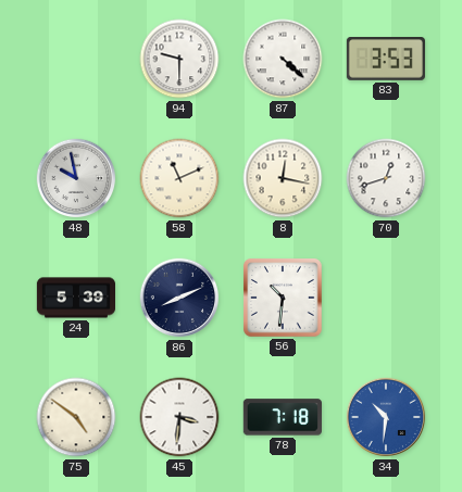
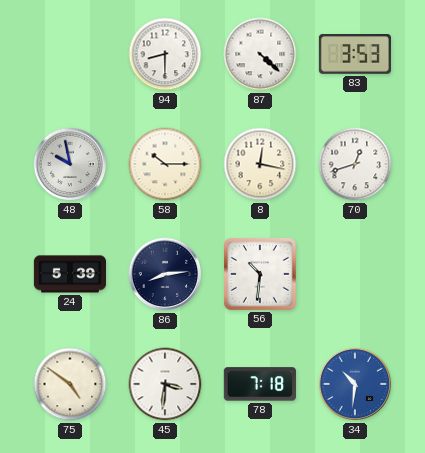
94: 9:30 -> 8:30 (165, 54)
58: 11:11 -> 10:15 (165, 164)
86: 8:11 -> 8:14 (165, 274)
